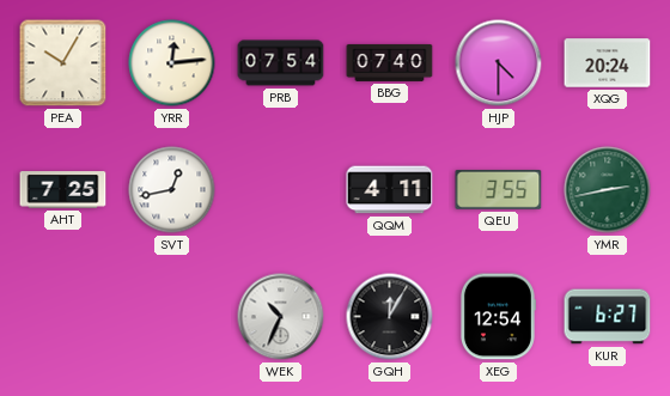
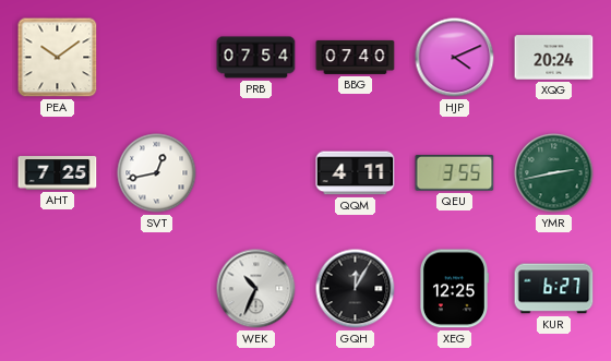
PEA: 10:05 -> 10:09 (58, 58)
YRR: 12:14 -> none (172, 63)
HJP: 4:30 -> 4:11 (455, 58)
XEG: 12:54 -> 12:25 (454, 289)
